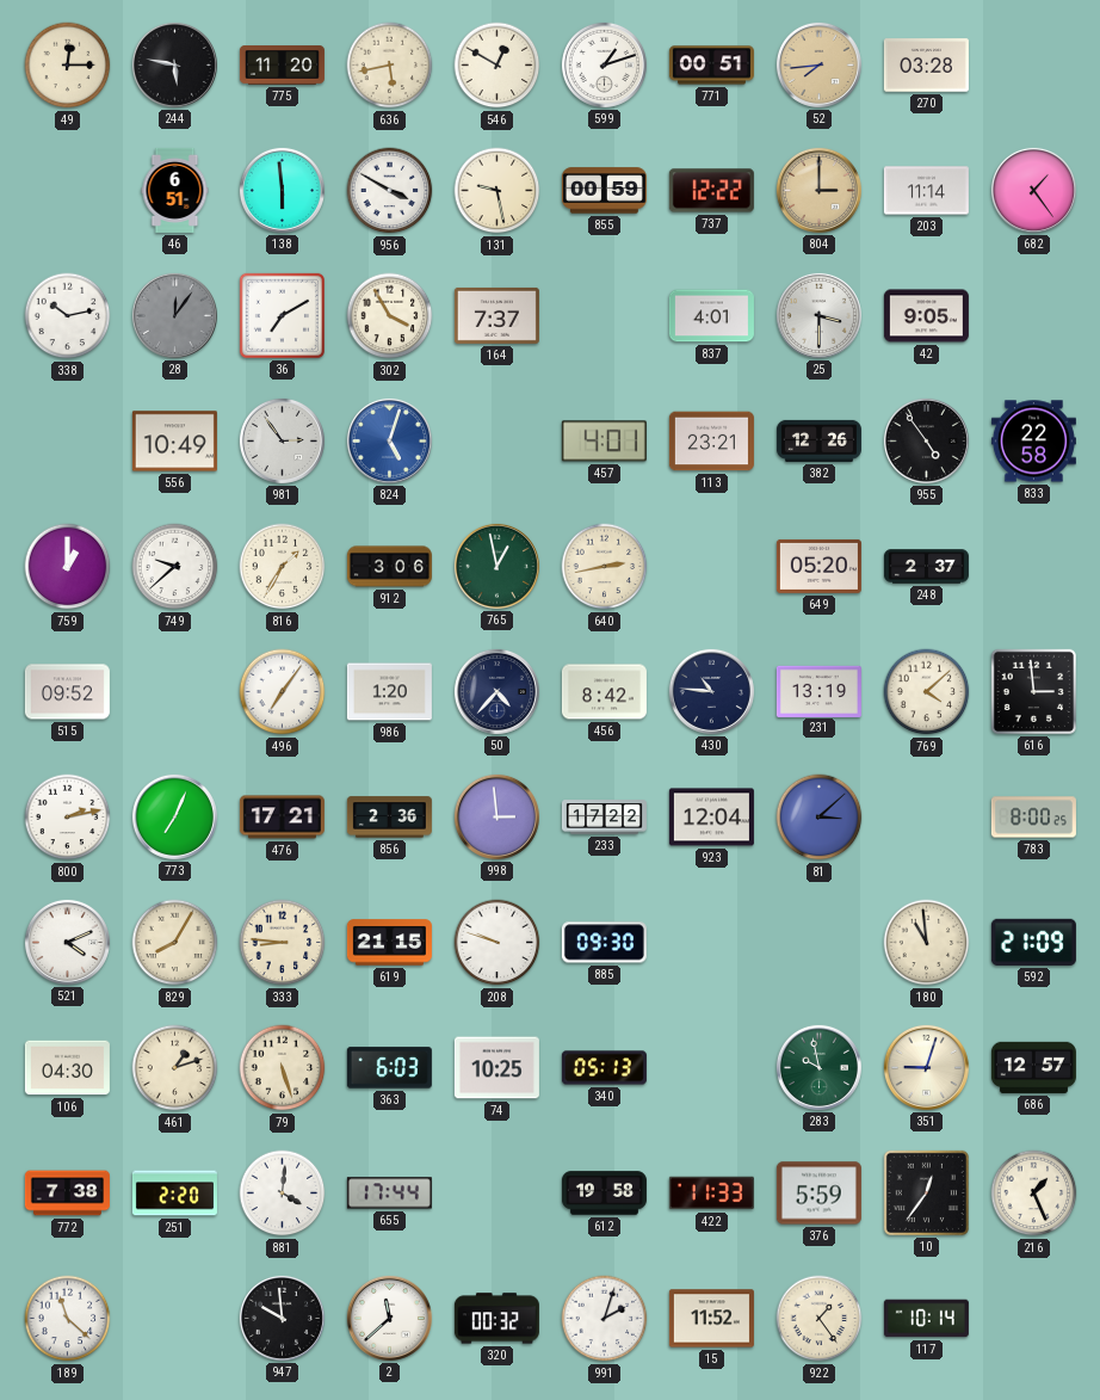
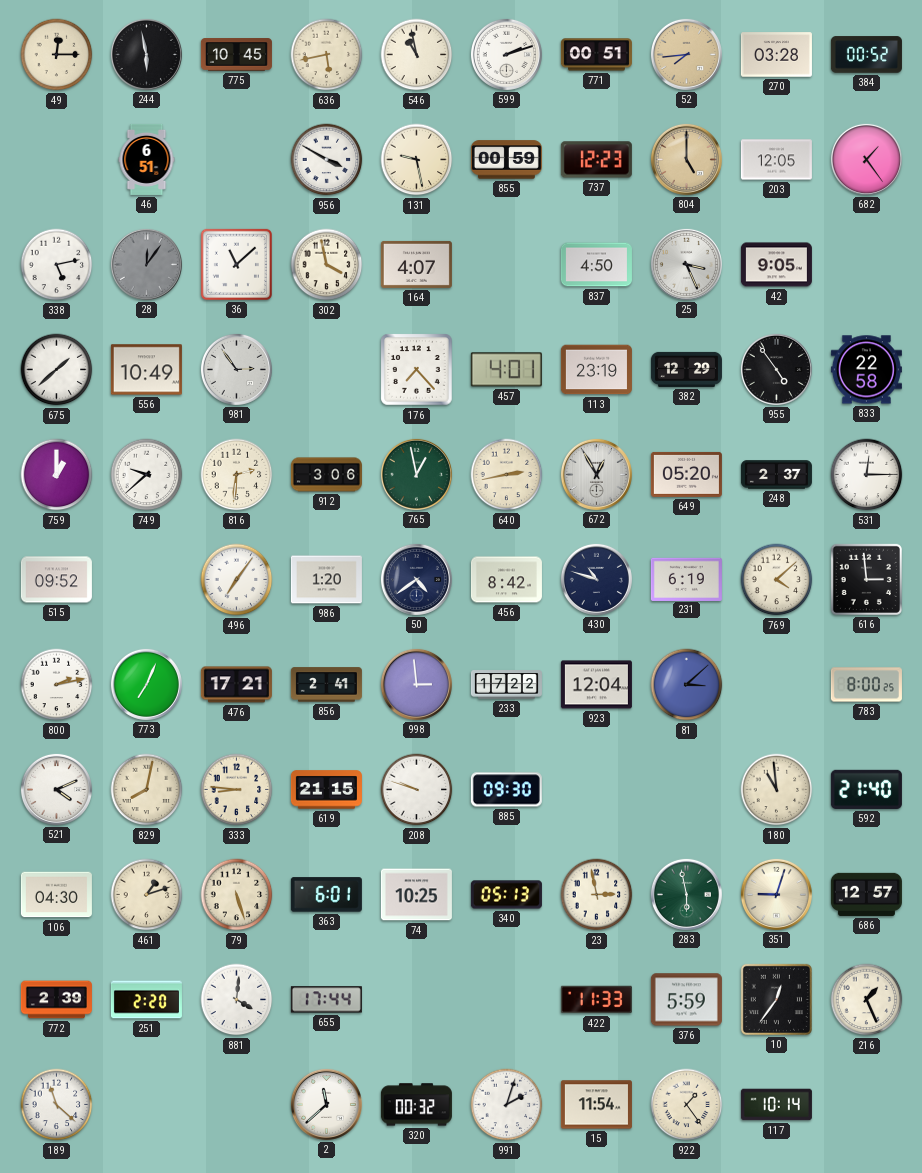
244: 5:47 -> 5:58 (146, 54)
775: 11:20 -> 10:45 (236, 55)
546: 12:50 -> 10:58 (417, 55)
599: 1:12 -> 2:12 (506, 54)
384: none -> 00:52 (866, 55)
138: 5:59 -> none (282, 190)
737: 12:22 -> 12:23 (596, 160)
804: 3:00 -> 5:00 (686, 159)
203: 11:14 -> 12:05 (776, 160)
338: 10:13 -> 5:13 (57, 265)
36: 7:10 -> 11:08 (236, 264)
302: 3:55 -> 3:58 (327, 265)
164: 7:37 -> 4:07 (416, 264)
837: 4:01 -> 4:50 (596, 265)
25: 3:30 -> 3:26 (686, 264)
675: none -> 1:38 (57, 370)
824: 5:03 -> none (389, 440)
176: none -> 7:23 (417, 370)
113: 23:21 -> 23:19 (596, 370)
382: 12:26 -> 12:29 (686, 369)
816: 1:35 -> 2:31 (237, 475)
672: none -> 12:55 (596, 474)
531: none -> 12:15 (867, 475)
50: 4:37 -> 4:39 (416, 579)
430: 10:46 -> 10:48 (596, 579)
231: 13:19 -> 6:19 (686, 579)
856: 2:36 -> 2:41 (326, 685)
829: 8:05 -> 8:02 (147, 790)
592: 21:09 -> 21:40 (866, 789)
363: 6:03 -> 6:01 (326, 895)
23: none -> 2:58 (597, 895)
283: 9:58 -> 5:58 (686, 894)
772: 7:38 -> 2:39 (56, 1000)
612: 19:58 -> none (604, 1194)
947: 9:59 -> none (282, 1318)
15: 11:52 -> 11:54 (596, 1105)
